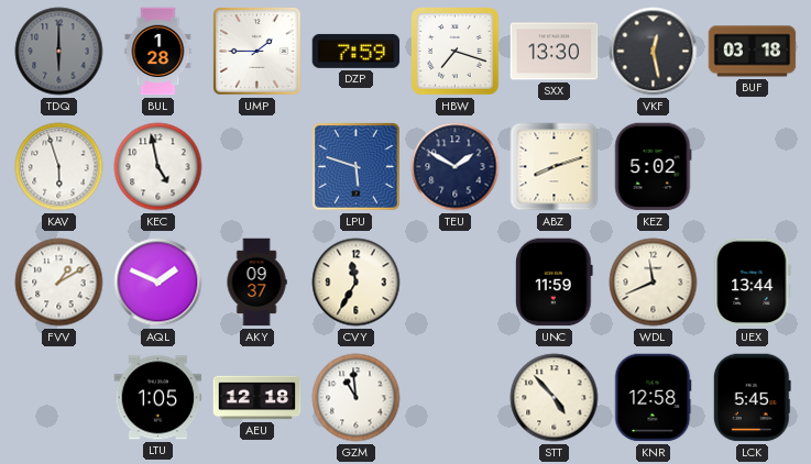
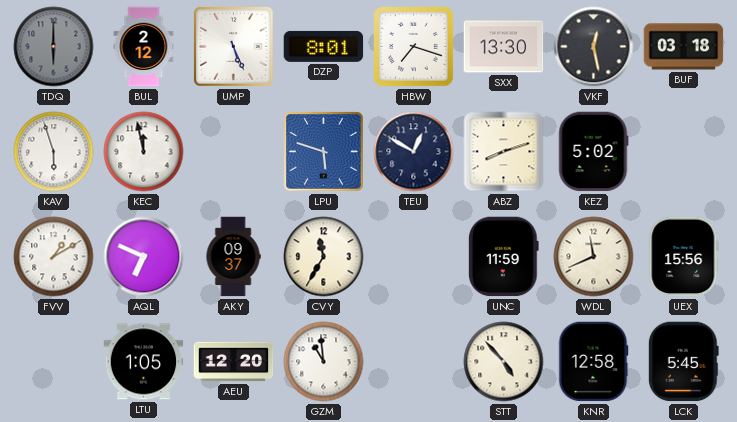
BUL: 1:28 -> 2:12 (144, 47)
UMP: 1:45 -> 5:26 (234, 47)
DZP: 7:59 -> 8:01 (324, 46)
KEC: 4:58 -> 11:58 (144, 152)
TEU: 1:50 -> 12:50 (414, 152)
AQL: 1:49 -> 6:49 (144, 257)
UEX: 13:44 -> 15:56 (684, 257)
AEU: 12:18 -> 12:20 (234, 362)
